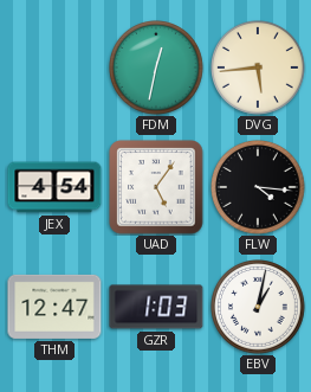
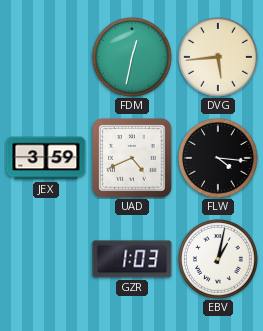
JEX: 4:54 -> 3:59 (46, 158)
UAD: 5:06 -> 4:41 (132, 158)
THM: 12:47 -> none (54, 307)
